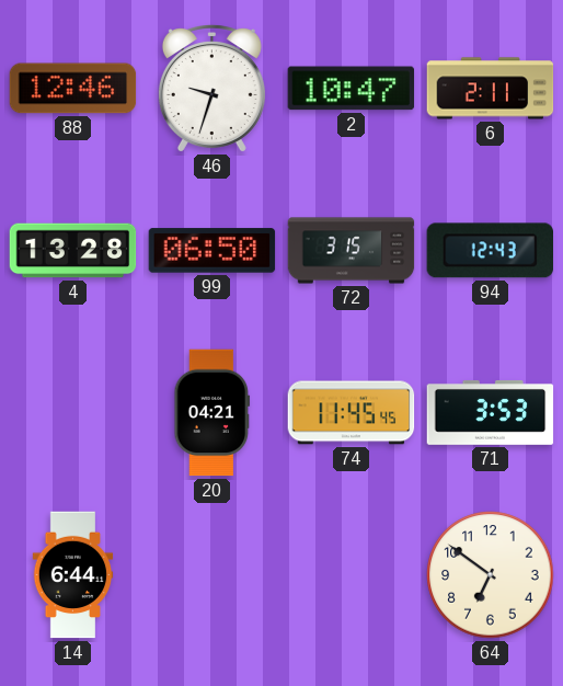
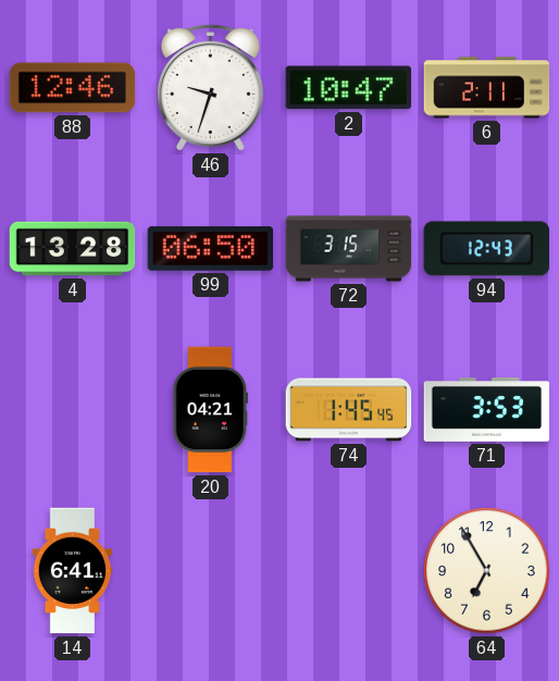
74: 11:45 -> 1:45 (349, 410)
14: 6:44 -> 6:41 (73, 571)
64: 6:51 -> 6:55 (487, 571)
